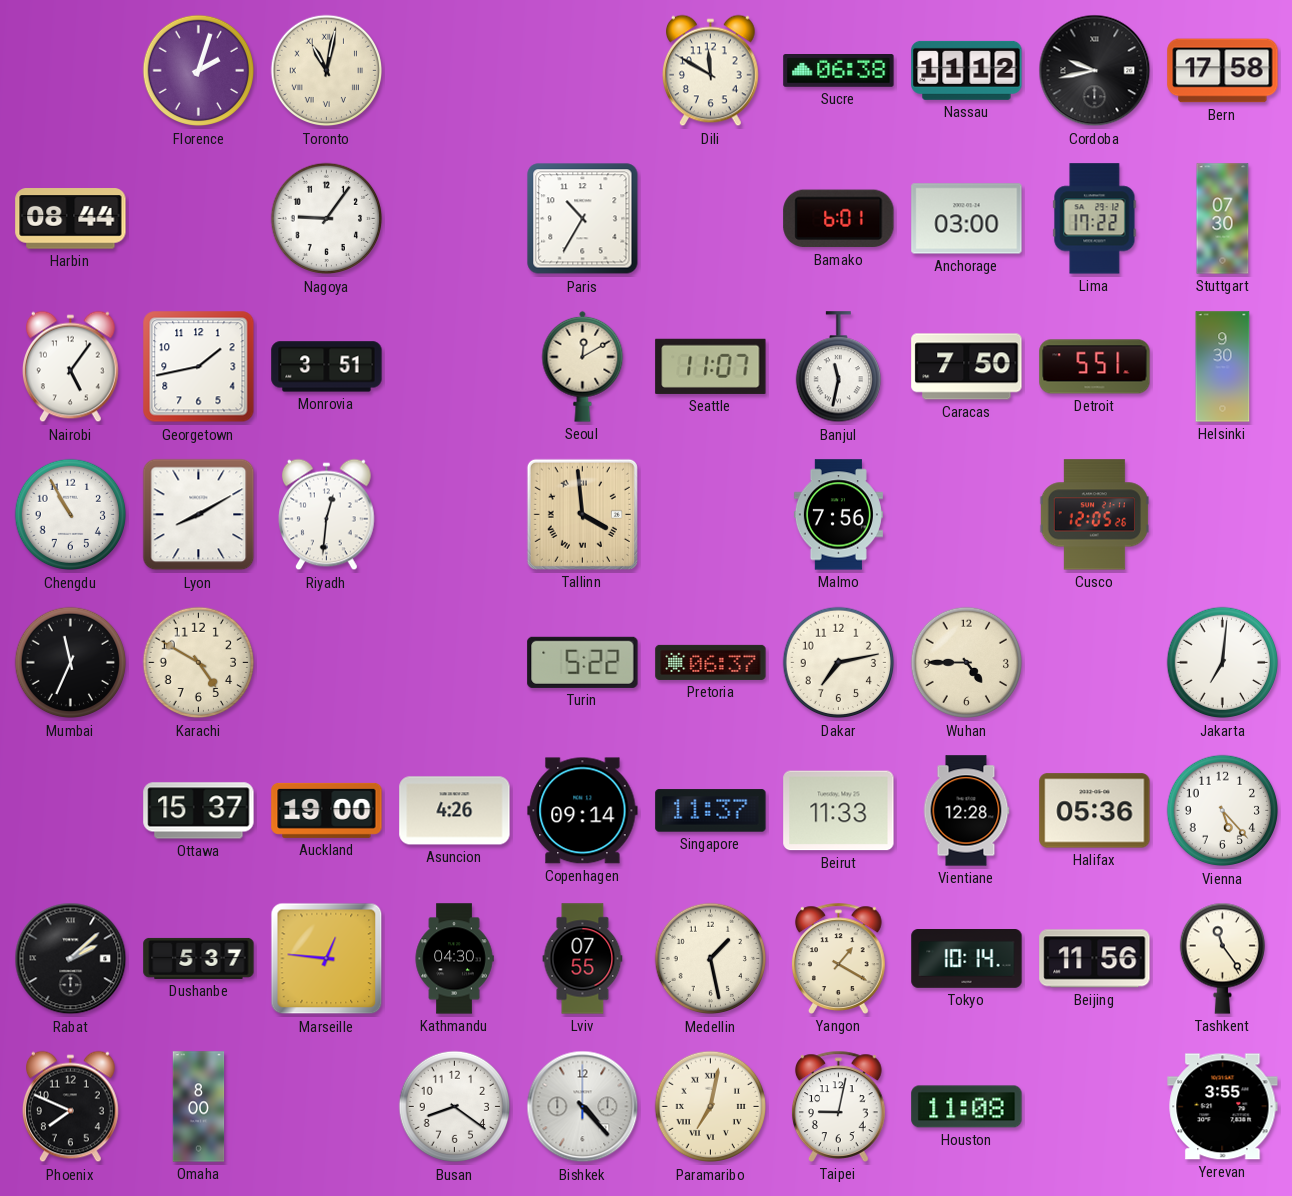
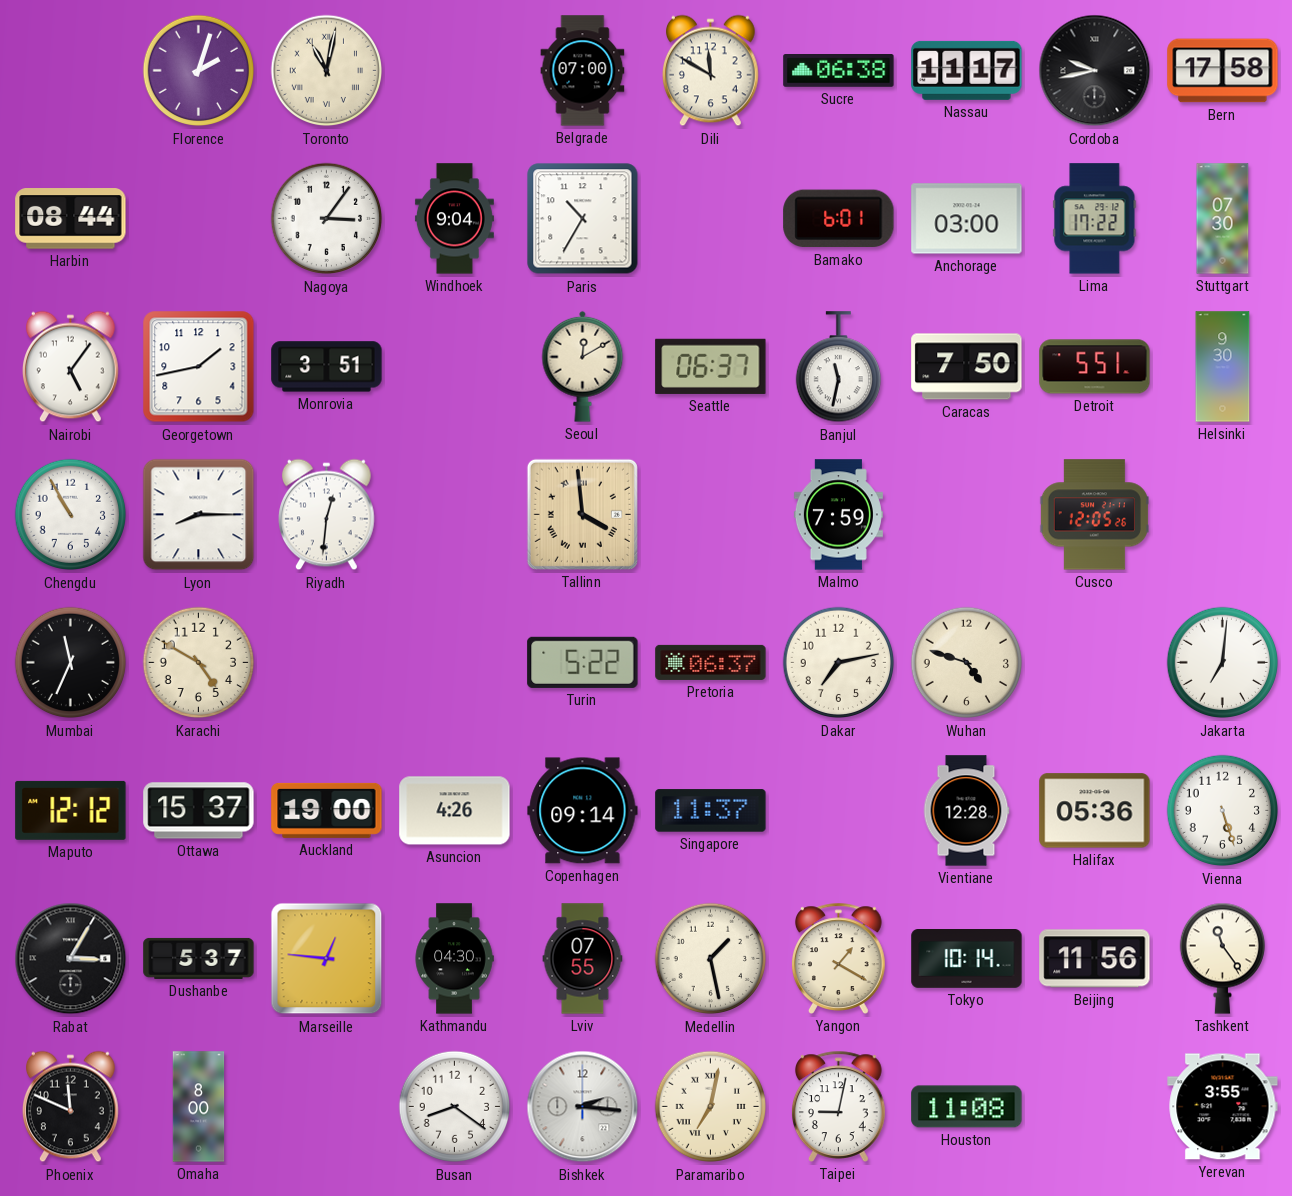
Belgrade: none -> 07:00 (583, 71)
Nassau: 11:12 -> 11:17 (967, 70)
Nagoya: 9:06 -> 3:06 (327, 219)
Windhoek: none -> 9:04 (454, 219)
Seattle: 11:07 -> 06:37 (711, 366)
Lyon: 8:10 -> 8:15 (199, 515)
Malmo: 7:56 -> 7:59 (838, 515)
Wuhan: 4:45 -> 4:48 (967, 663)
Maputo: none -> 12:12 (71, 810)
Beirut: 11:33 -> none (839, 811)
Vienna: 5:23 -> 5:27 (1223, 811)
Rabat: 2:08 -> 3:05 (71, 959)
Phoenix: 7:49 -> 11:49 (71, 1107)
Bishkek: 4:23 -> 2:16 (583, 1107)
